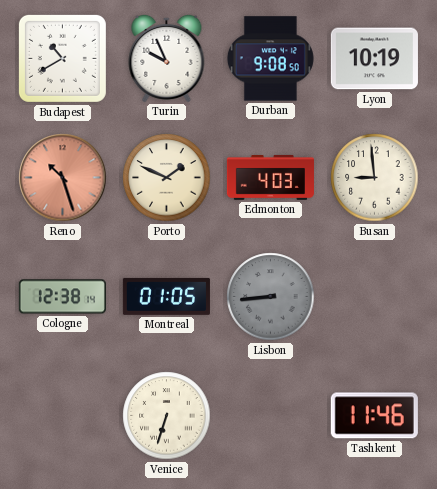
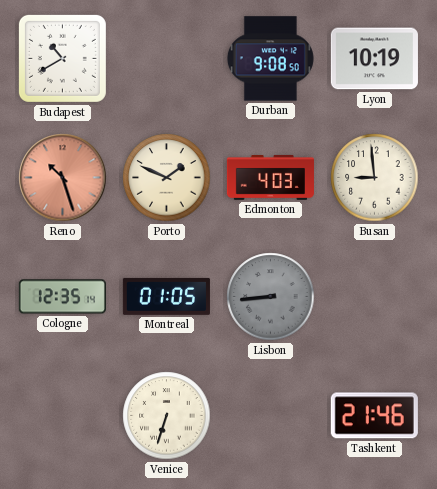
Turin: 9:56 -> none (167, 58)
Cologne: 12:38 -> 12:35 (62, 297)
Tashkent: 11:46 -> 21:46 (374, 416)
